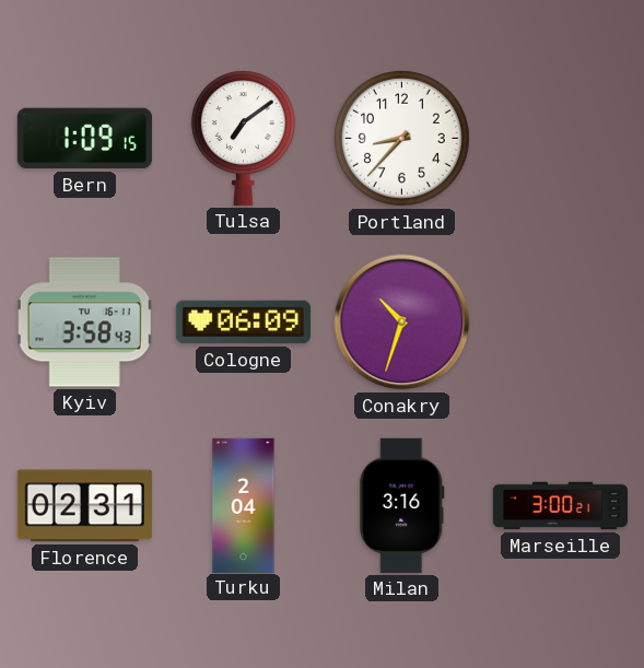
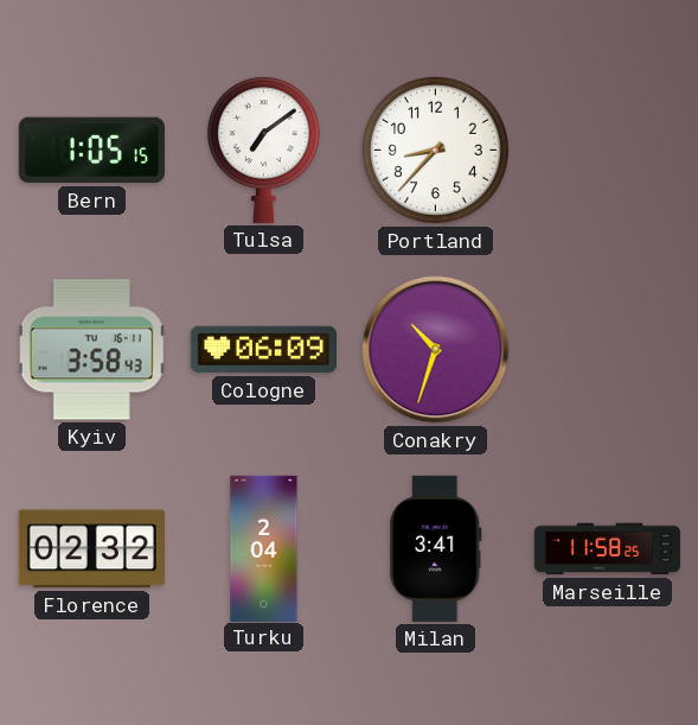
Bern: 1:09 -> 1:05 (91, 151)
Florence: 02:31 -> 02:32 (91, 549)
Milan: 3:16 -> 3:41 (436, 548)
Marseille: 3:00 -> 11:58 (607, 549)
